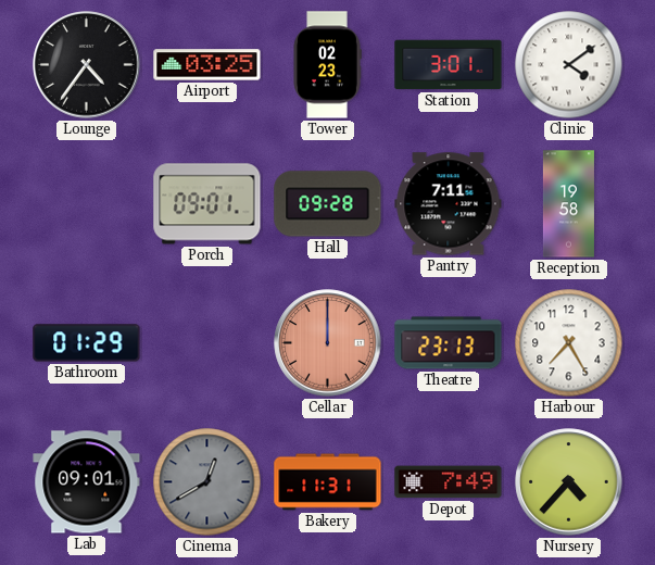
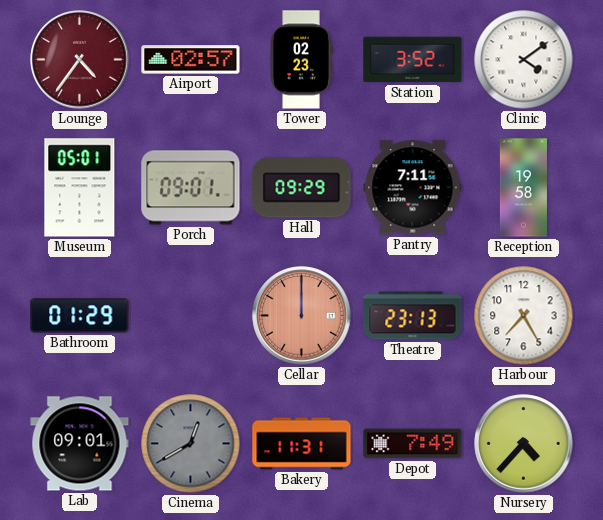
Lounge dial: black -> burgundy (80, 60)
Airport: 03:25 -> 02:57 (191, 60)
Station: 3:01 -> 3:52 (413, 60)
Museum: none -> 05:01 (80, 188)
Hall: 09:28 -> 09:29 (302, 188)
